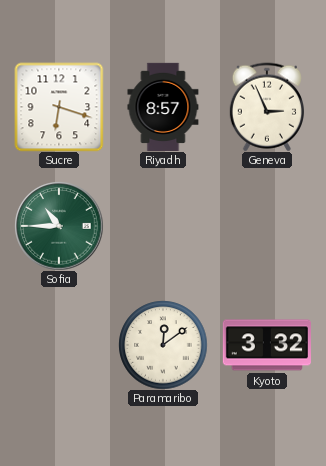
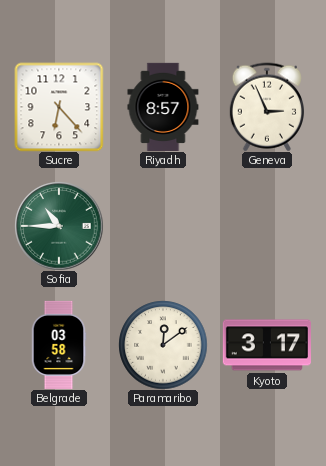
Sucre: 6:18 -> 6:23 (59, 107)
Belgrade: none -> 03:58 (59, 344)
Kyoto: 3:32 -> 3:17 (267, 345)
